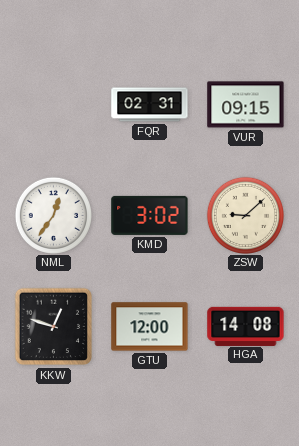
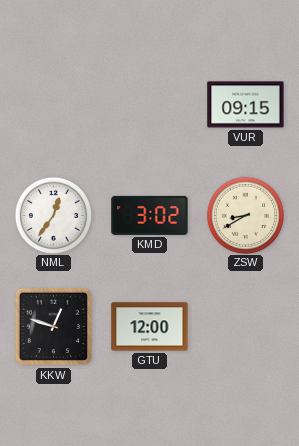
FQR: 02:31 -> none (150, 105)
ZSW: 9:08 -> 8:40 (245, 215)
HGA: 14:08 -> none (246, 326)
